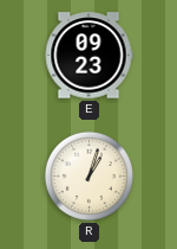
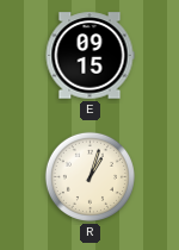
E: 09:23 -> 09:15 (89, 56)
